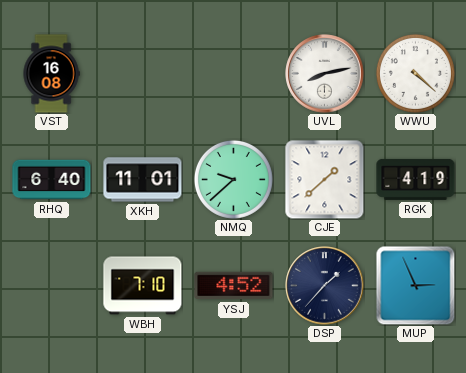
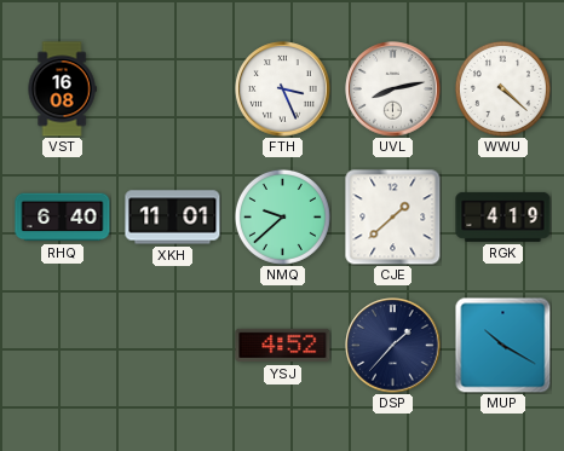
FTH: none -> 3:26 (283, 89)
WBH: 7:10 -> none (143, 286)
MUP: 2:56 -> 10:20 (502, 345)
